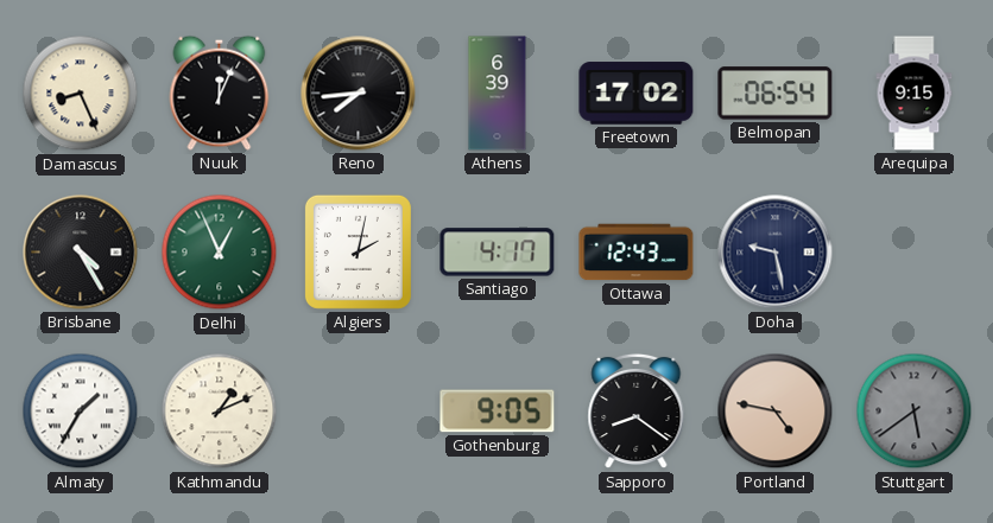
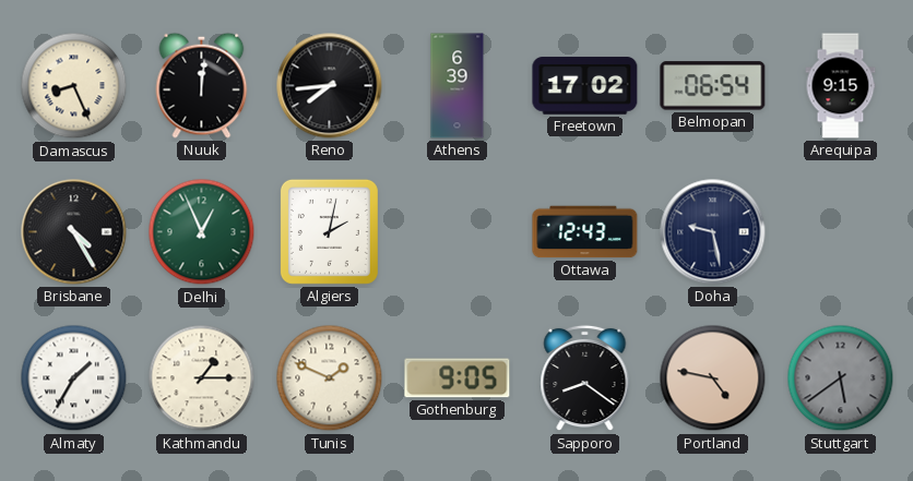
Nuuk: 12:04 -> 12:01 (202, 85)
Santiago: 4:17 -> none (498, 253)
Kathmandu: 1:11 -> 1:15 (202, 378)
Tunis: none -> 1:49 (330, 378)
